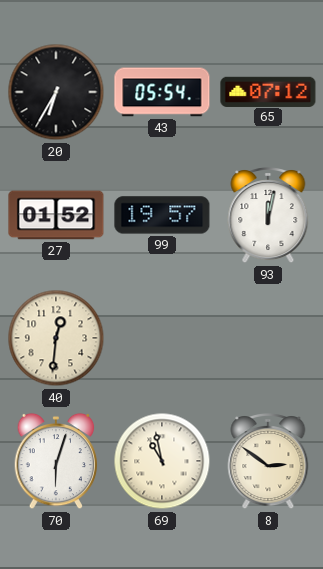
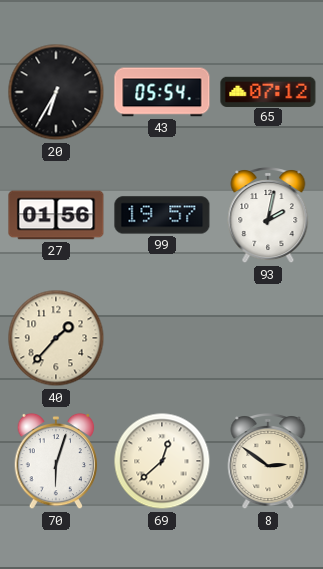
27: 01:52 -> 01:56 (56, 215)
93: 12:02 -> 2:02 (268, 216)
40: 12:31 -> 1:37 (56, 338)
69: 10:58 -> 12:38 (162, 461)
